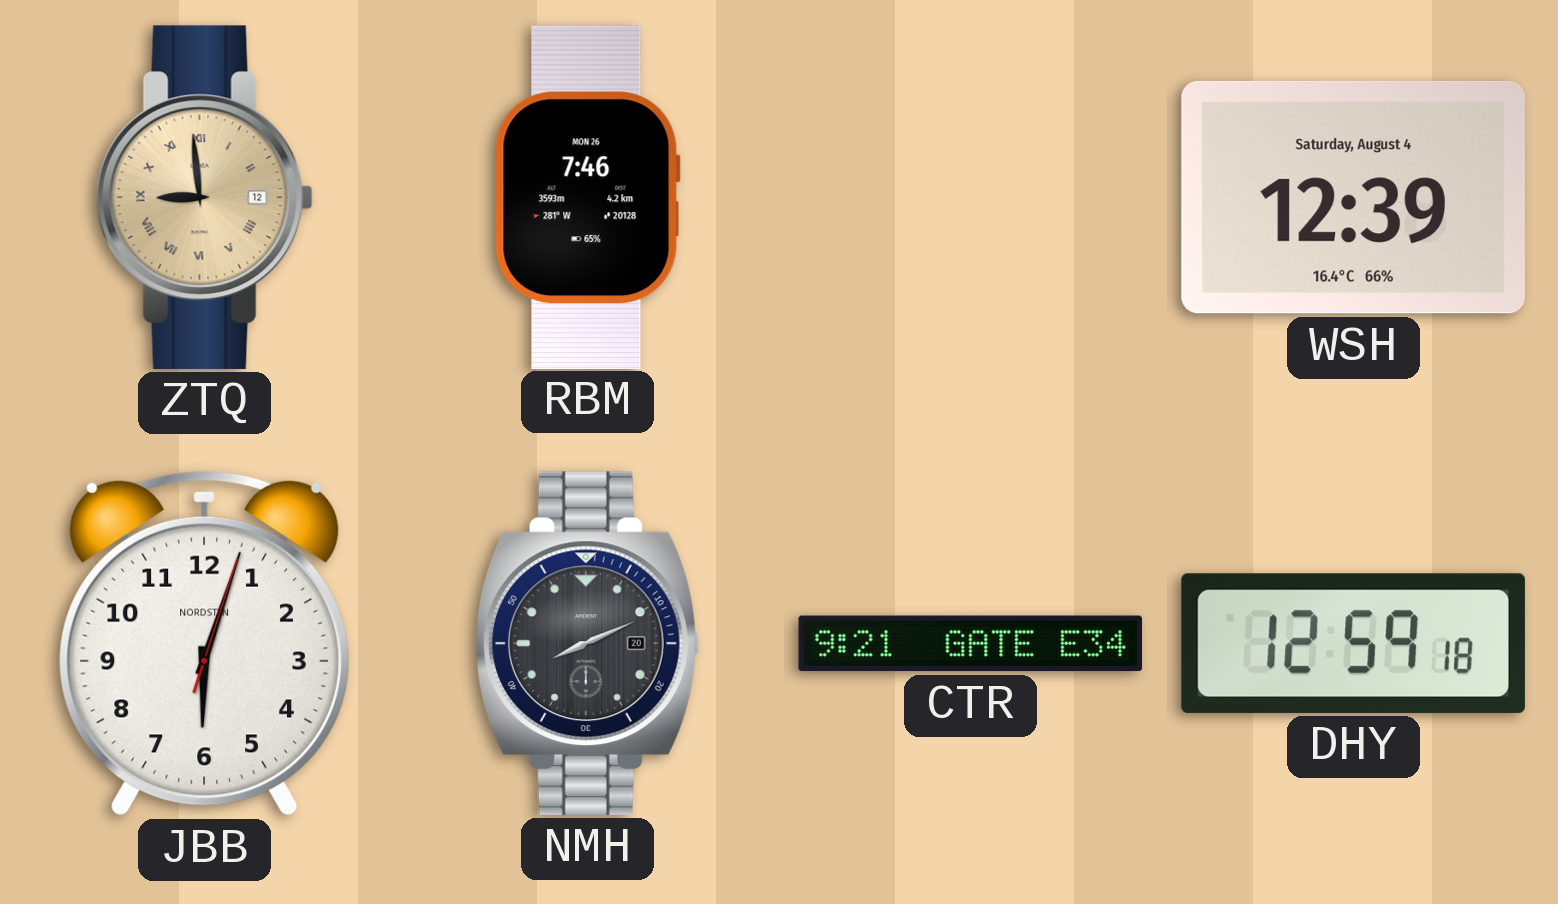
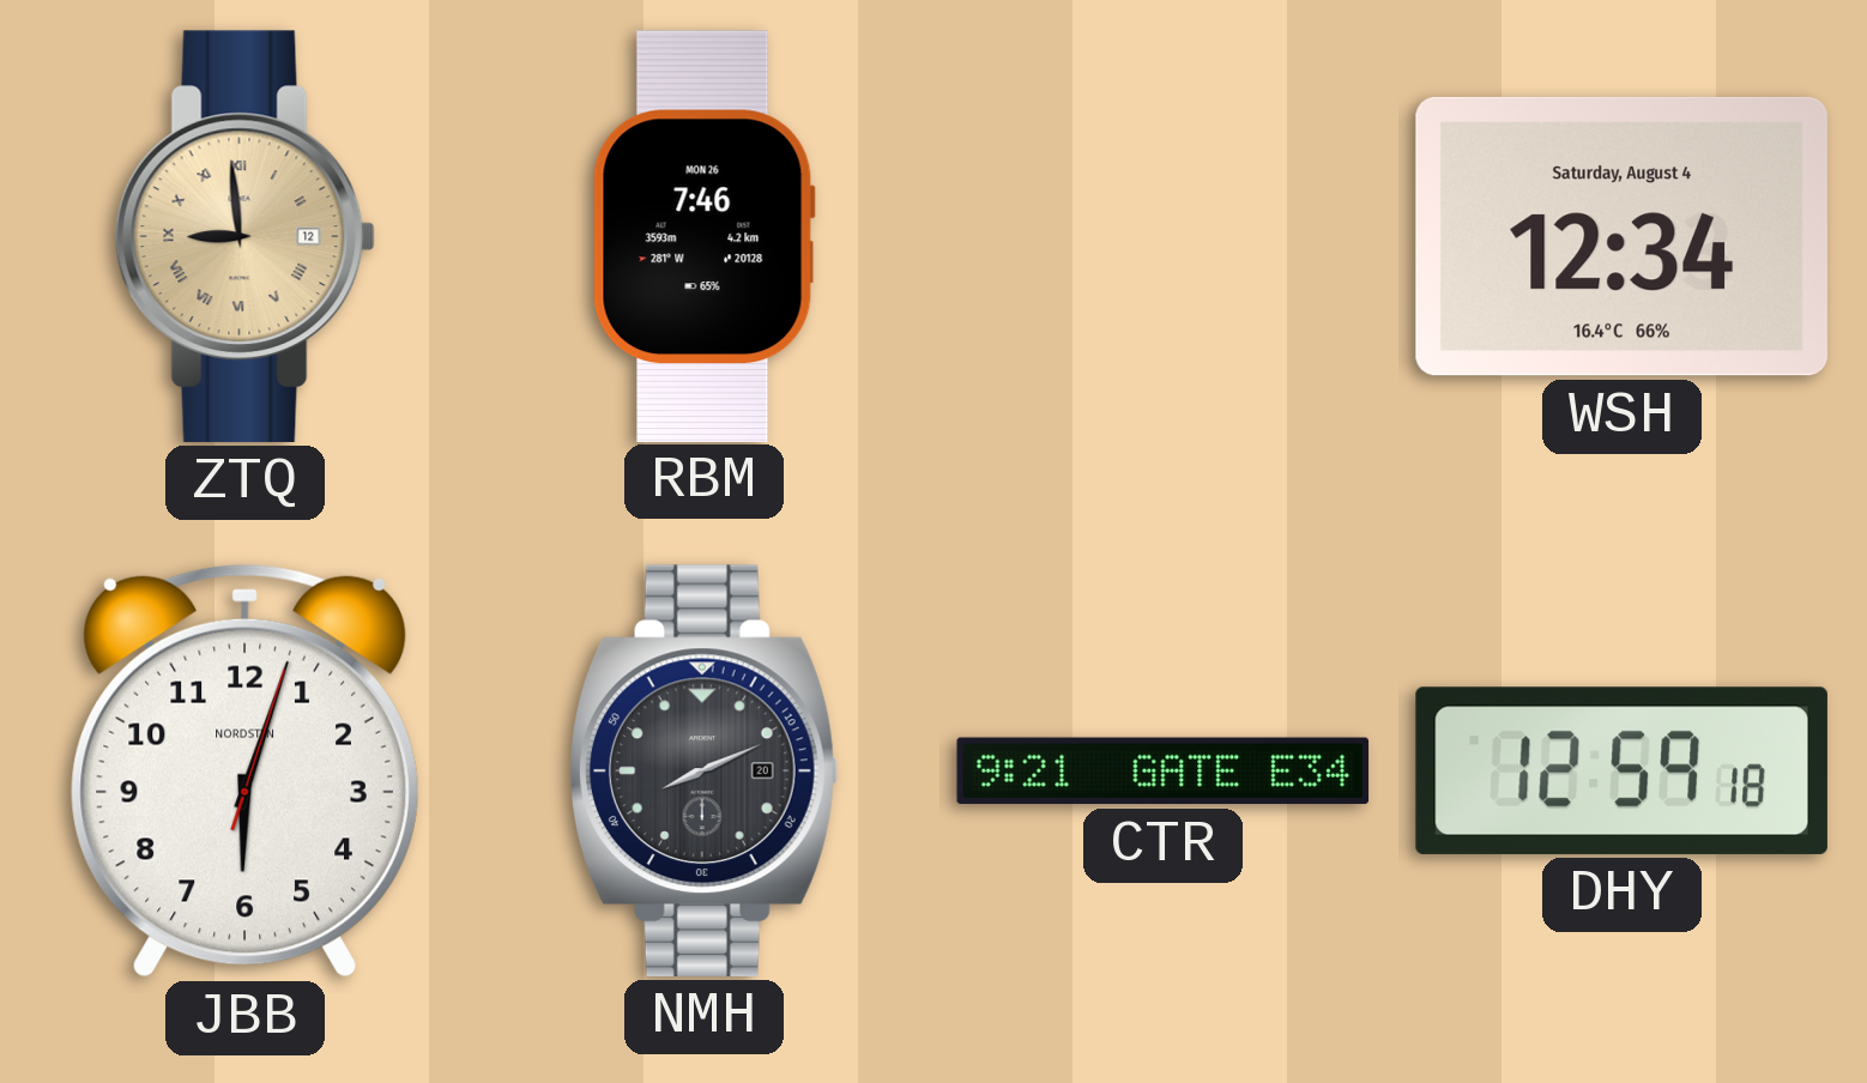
WSH: 12:39 -> 12:34 (1621, 236)
